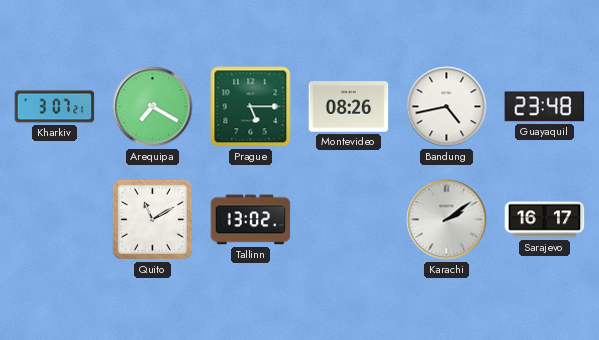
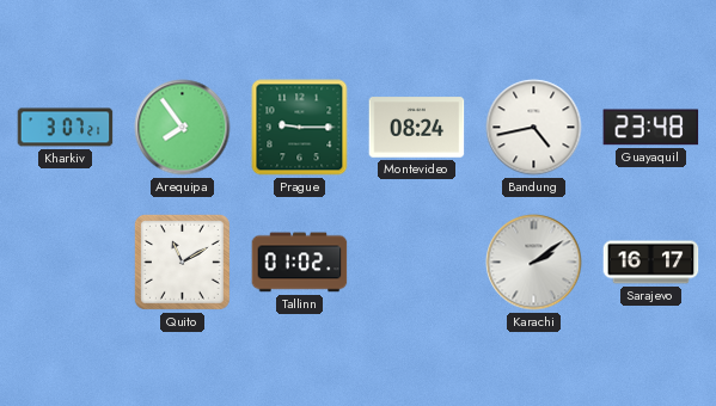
Arequipa: 7:20 -> 7:54 (183, 128)
Prague: 5:15 -> 9:15 (300, 128)
Montevideo: 08:26 -> 08:24 (417, 128)
Tallinn: 13:02 -> 01:02 (300, 263)
